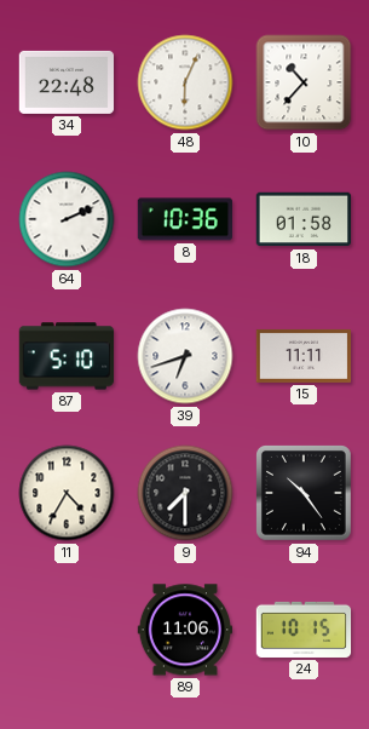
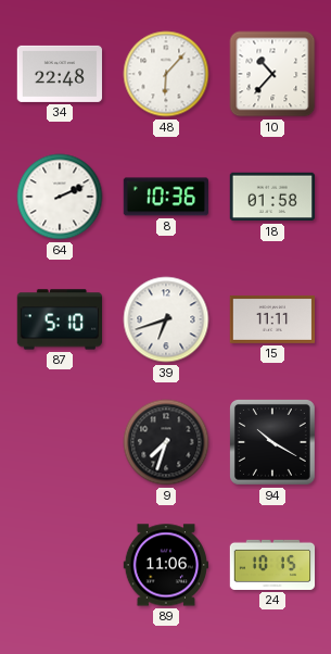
48: 6:04 -> 6:07 (166, 74)
11: 4:35 -> none (67, 493)
9: 7:30 -> 7:33 (166, 442)
94: 10:24 -> 10:20 (273, 443)
